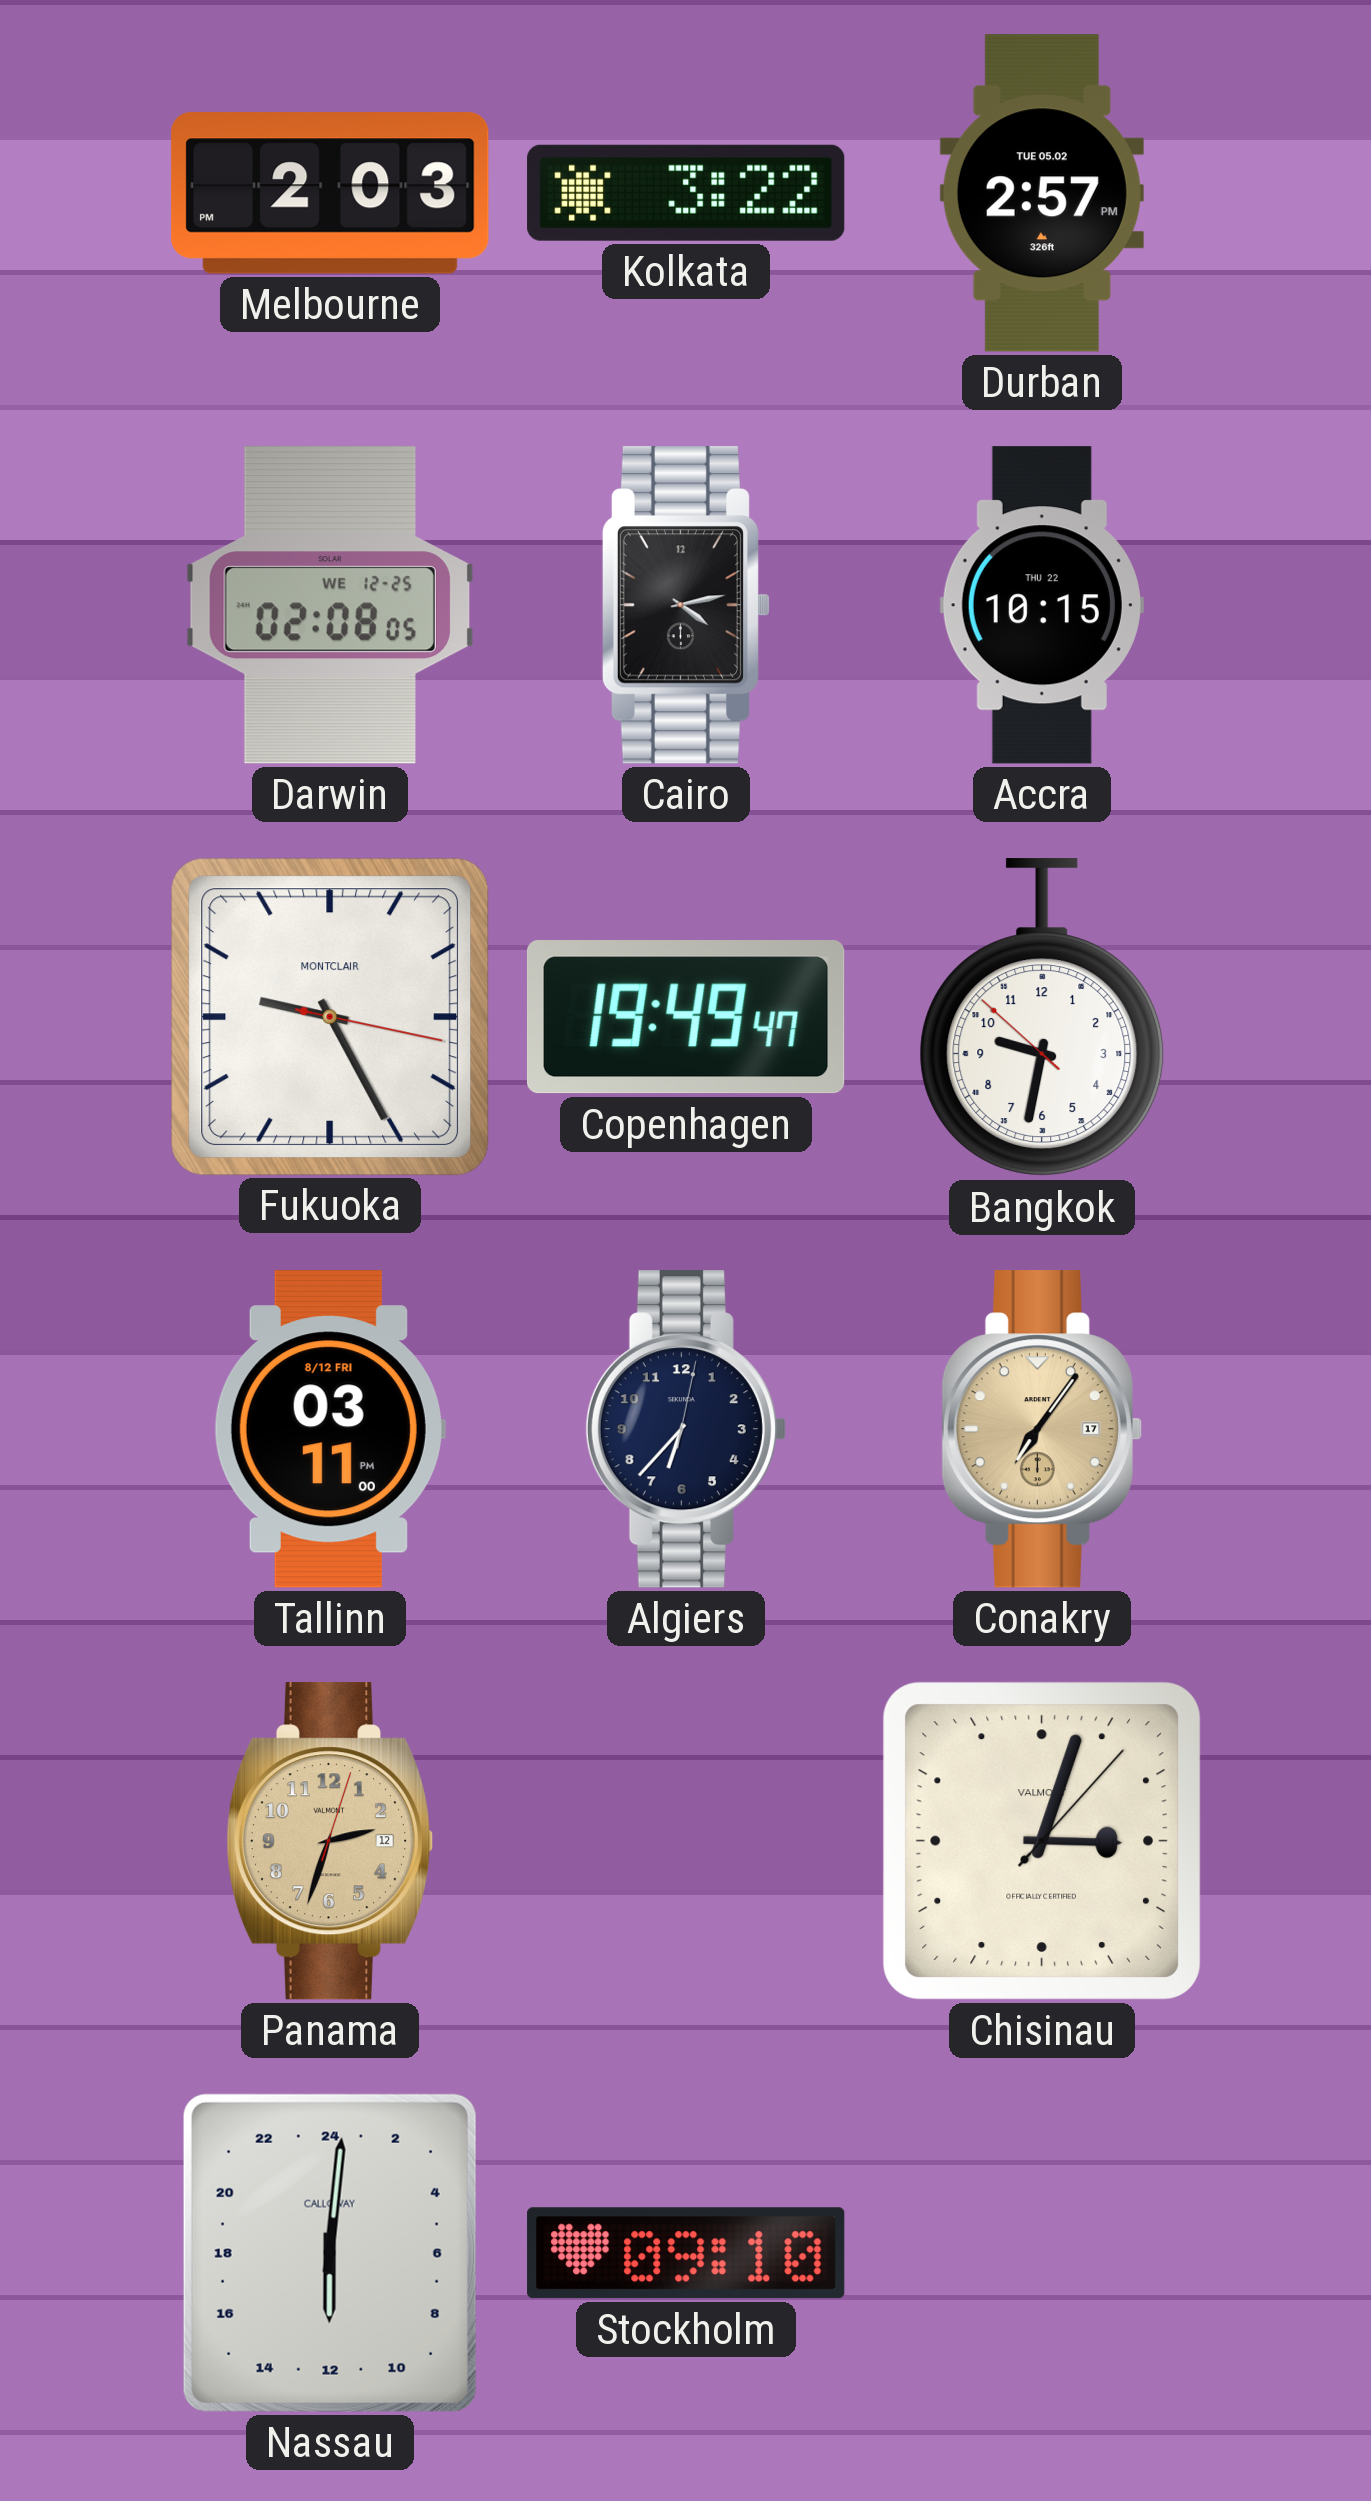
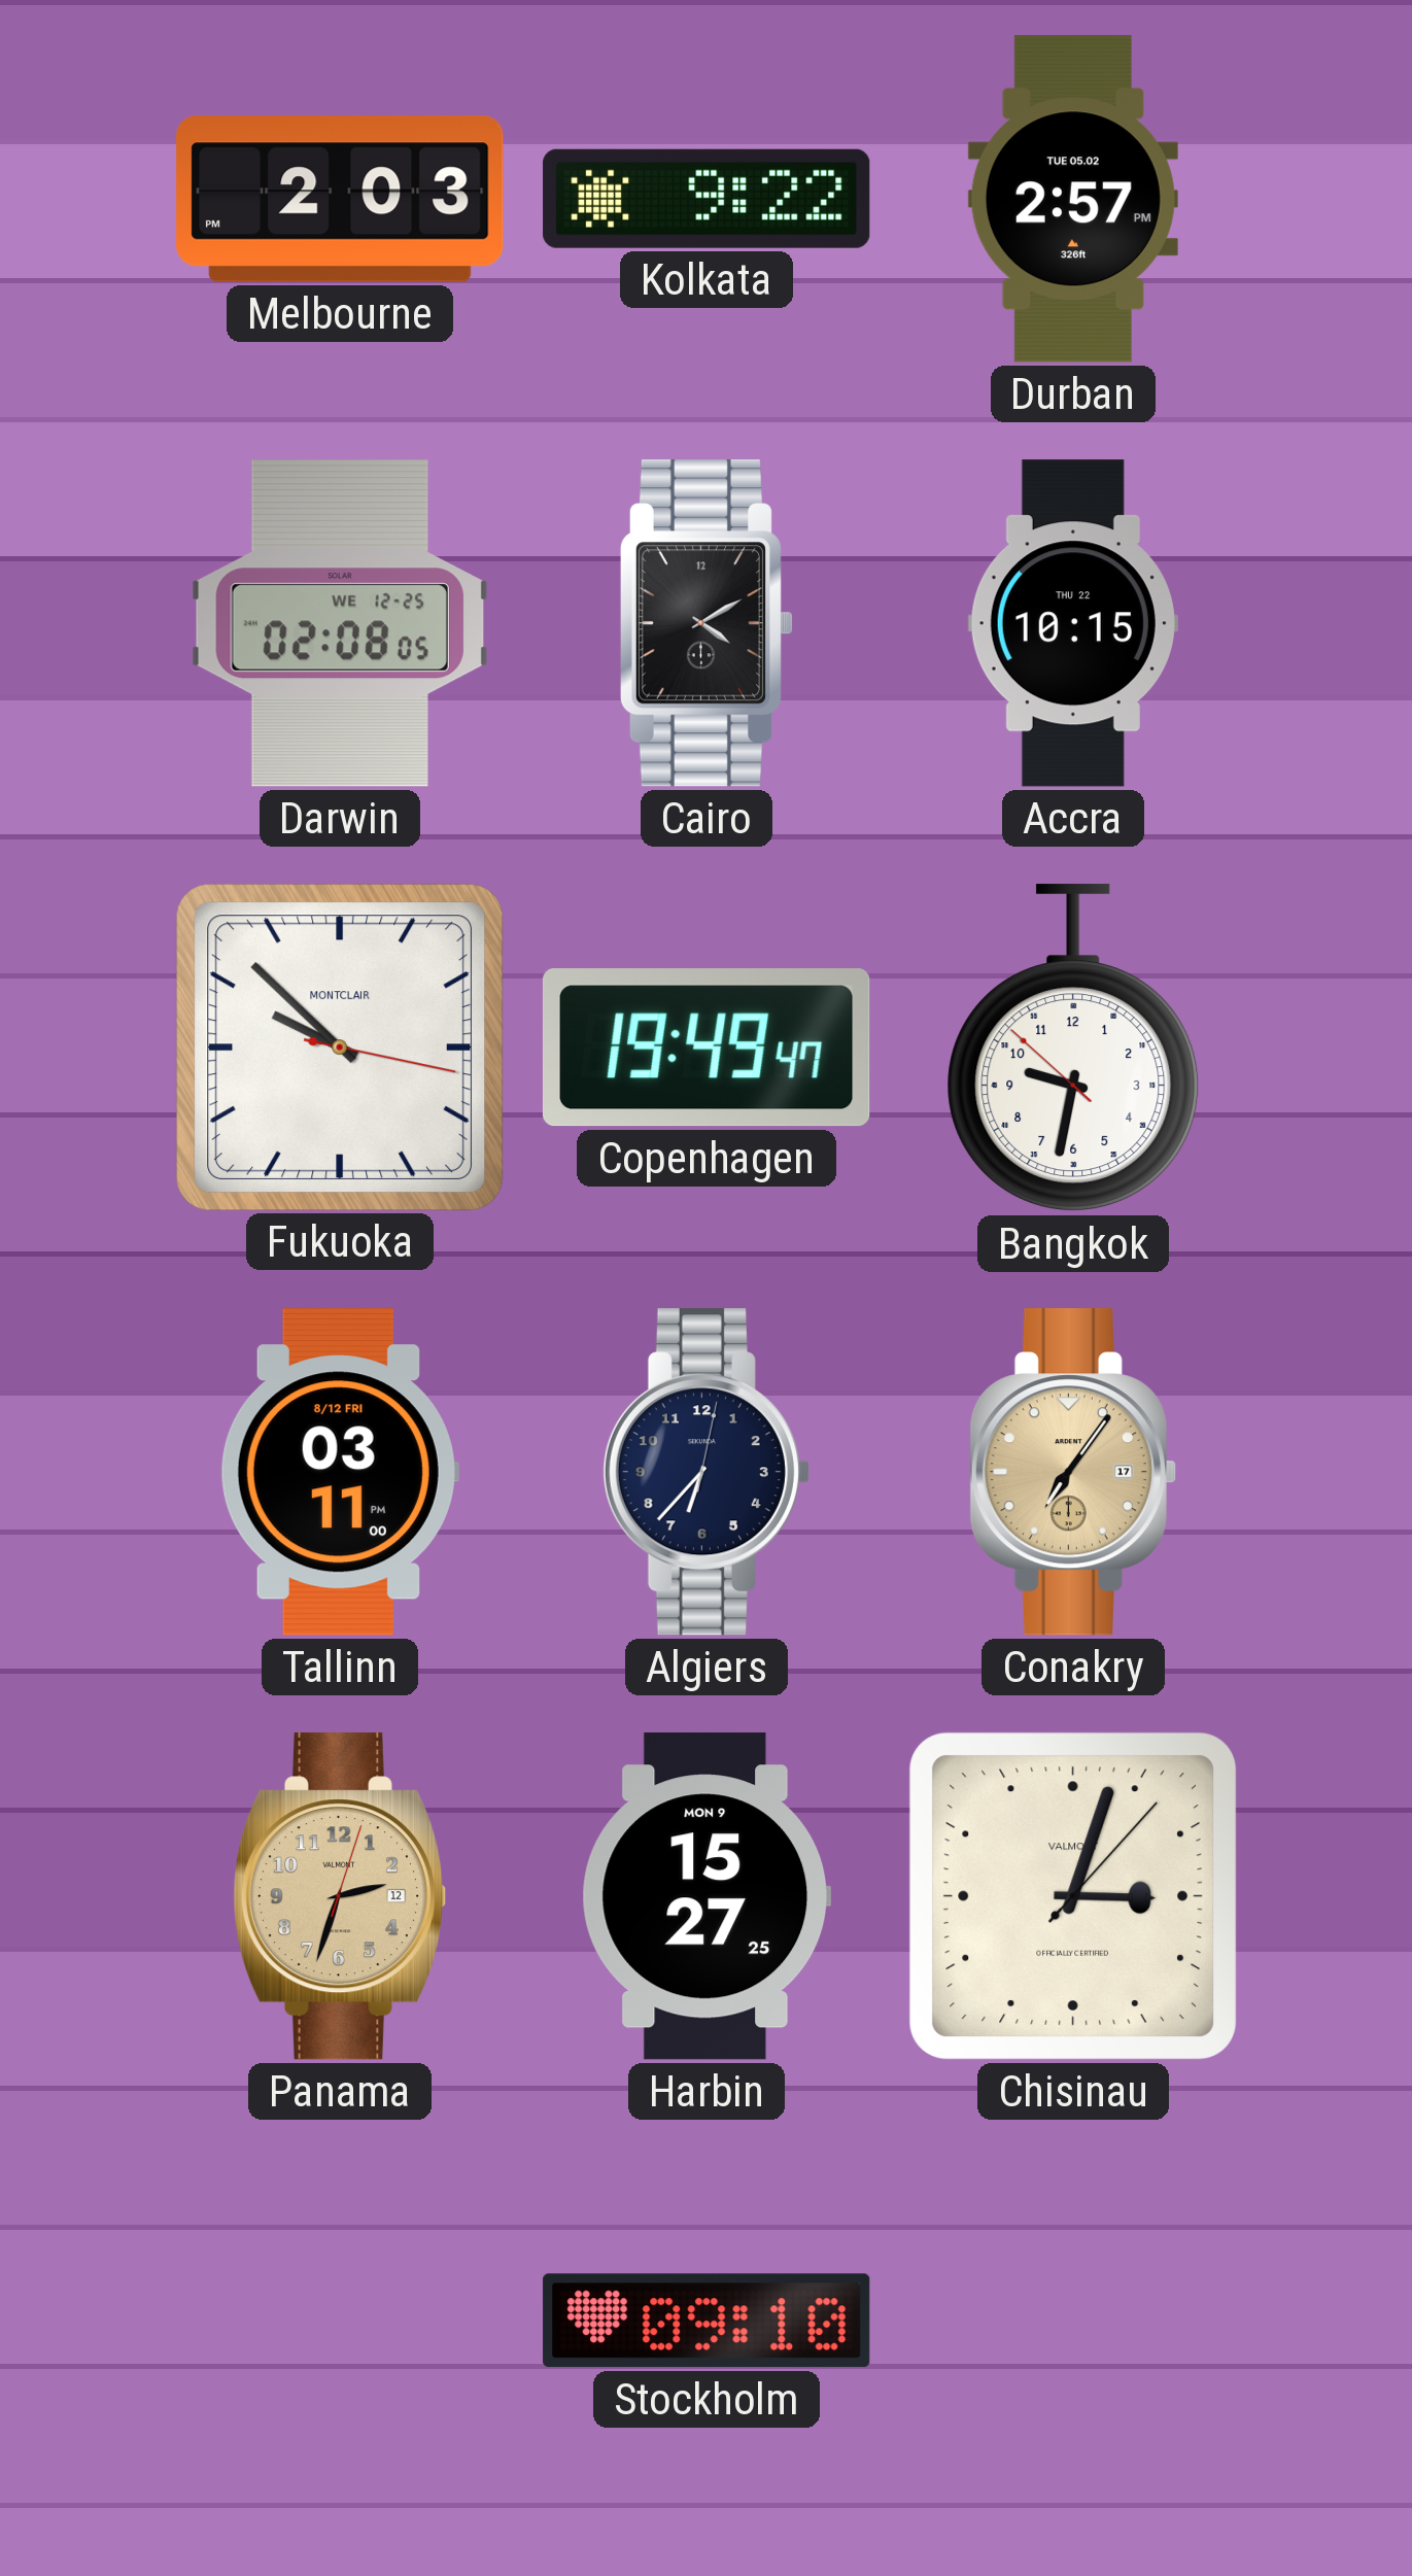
Kolkata: 3:22 -> 9:22 (707, 199)
Cairo: 4:13 -> 4:10 (705, 623)
Fukuoka: 9:25 -> 9:52 (339, 1046)
Harbin: none -> 15:27 (707, 1896)
Nassau: 12:01 -> none (330, 2253)
